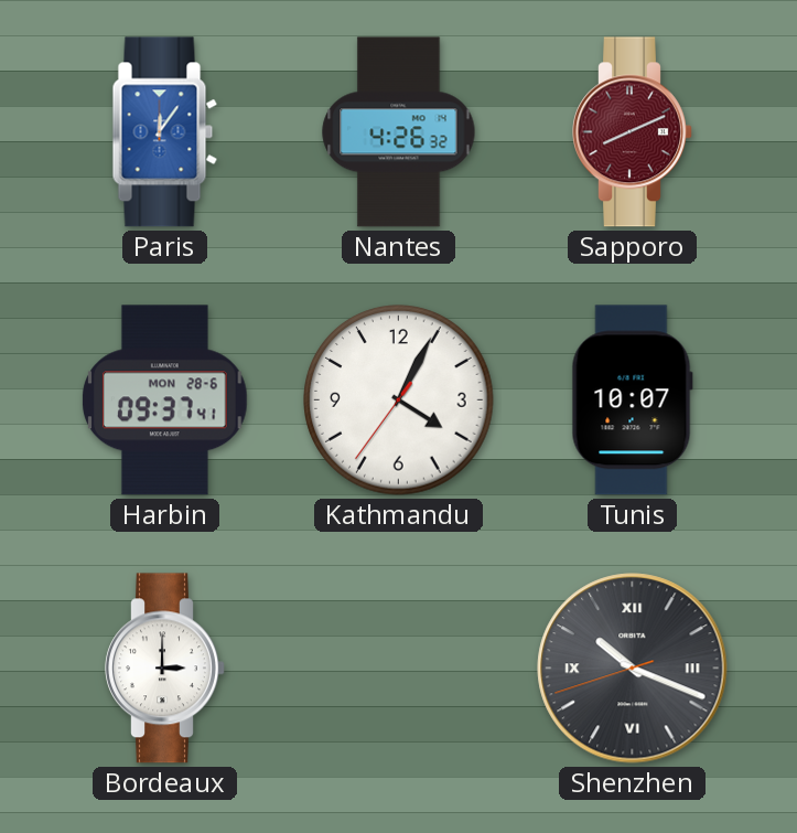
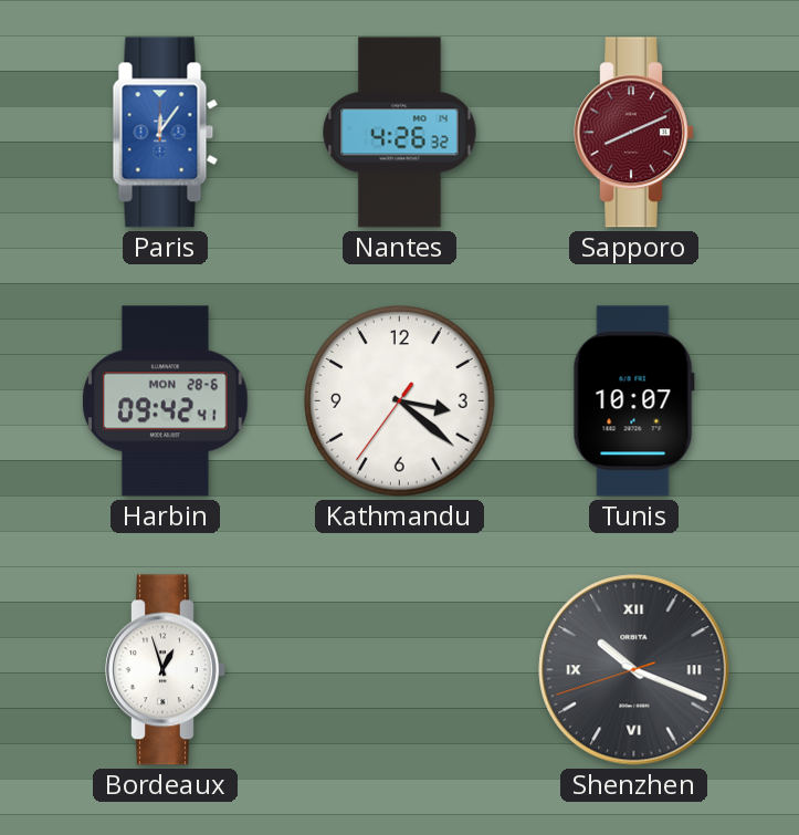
Harbin: 09:37 -> 09:42 (166, 401)
Kathmandu: 4:04 -> 3:21 (400, 401)
Bordeaux: 3:00 -> 12:57 (166, 670)
